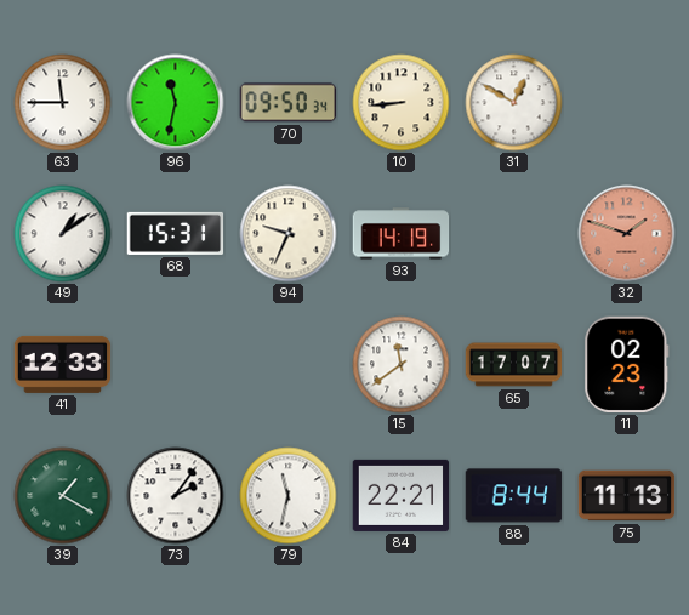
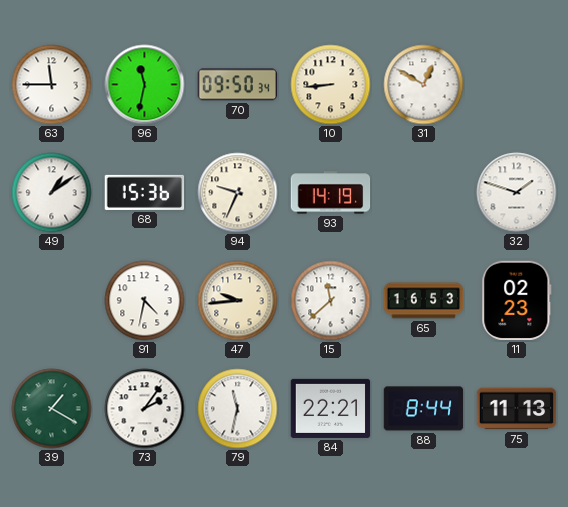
68: 15:31 -> 15:36 (145, 192)
32 dial: salmon -> white (517, 193)
41: 12:33 -> none (63, 364)
91: none -> 4:32 (145, 301)
47: none -> 9:44 (238, 301)
15: 11:39 -> 11:38 (331, 301)
65: 17:07 -> 16:53 (424, 301)
